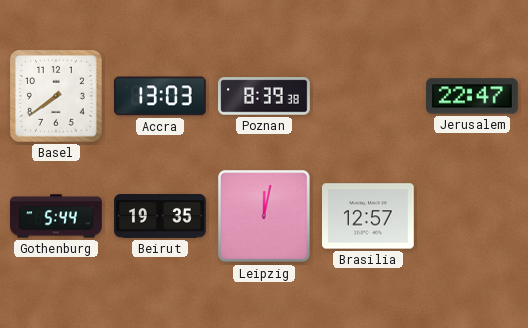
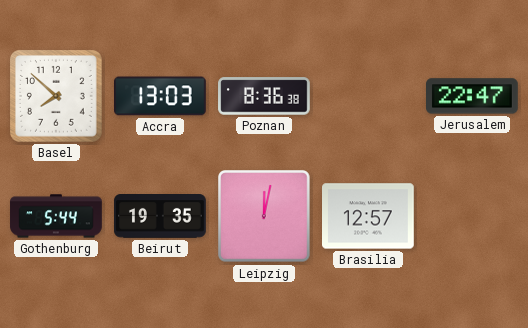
Basel: 7:39 -> 7:52 (56, 96)
Poznan: 8:39 -> 8:36 (264, 96)
